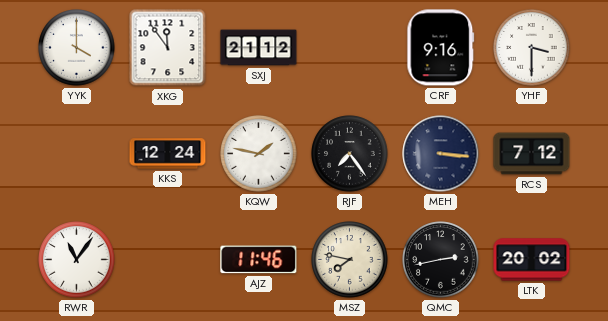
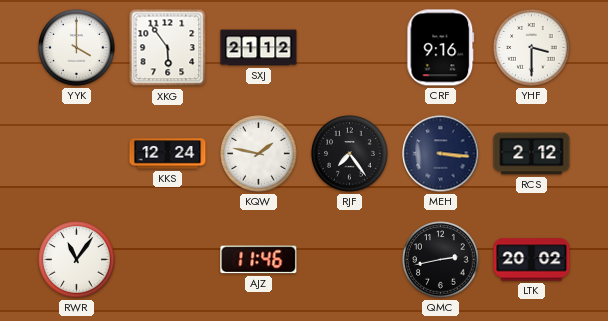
XKG: 11:54 -> 5:54 (168, 48)
RCS: 7:12 -> 2:12 (532, 154)
MSZ: 7:47 -> none (350, 260)
